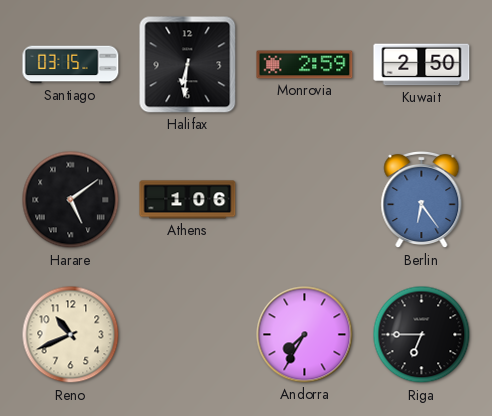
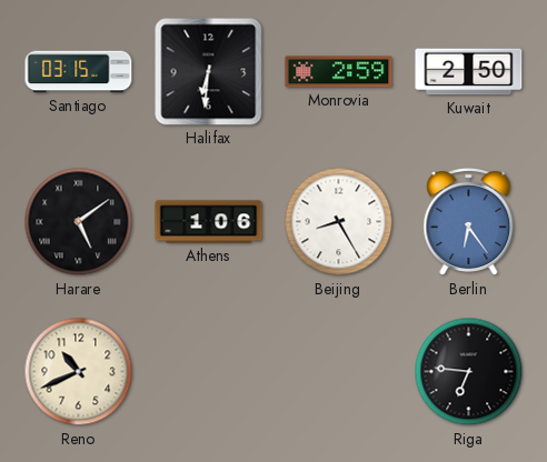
Beijing: none -> 8:25 (339, 222)
Andorra: 7:35 -> none (305, 335)
Riga: 6:45 -> 6:46 (469, 372)
